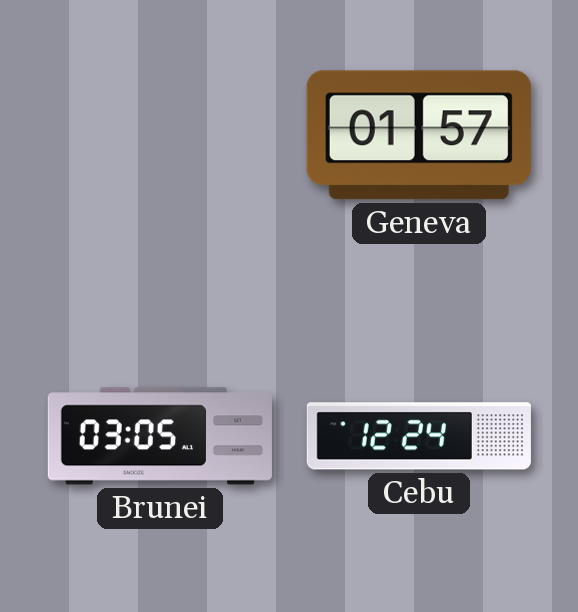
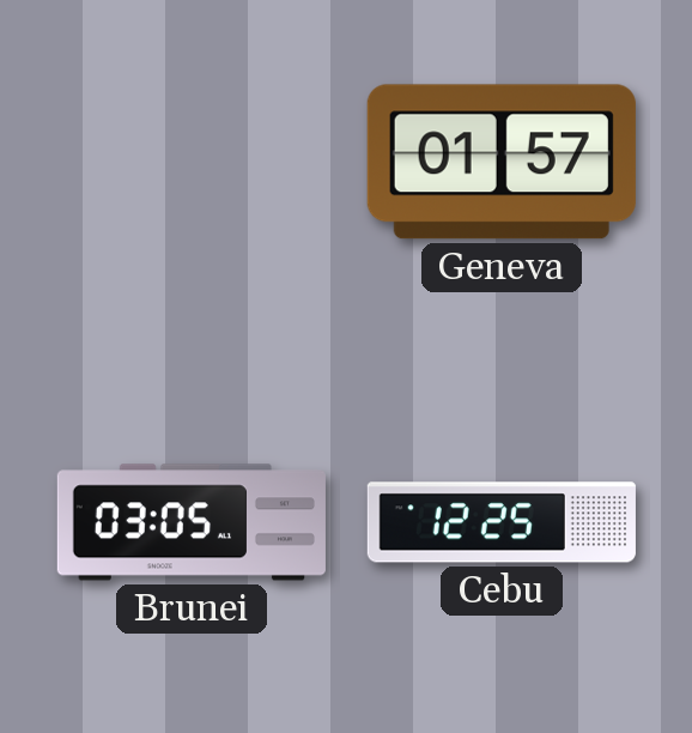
Cebu: 12:24 -> 12:25 (502, 522)
